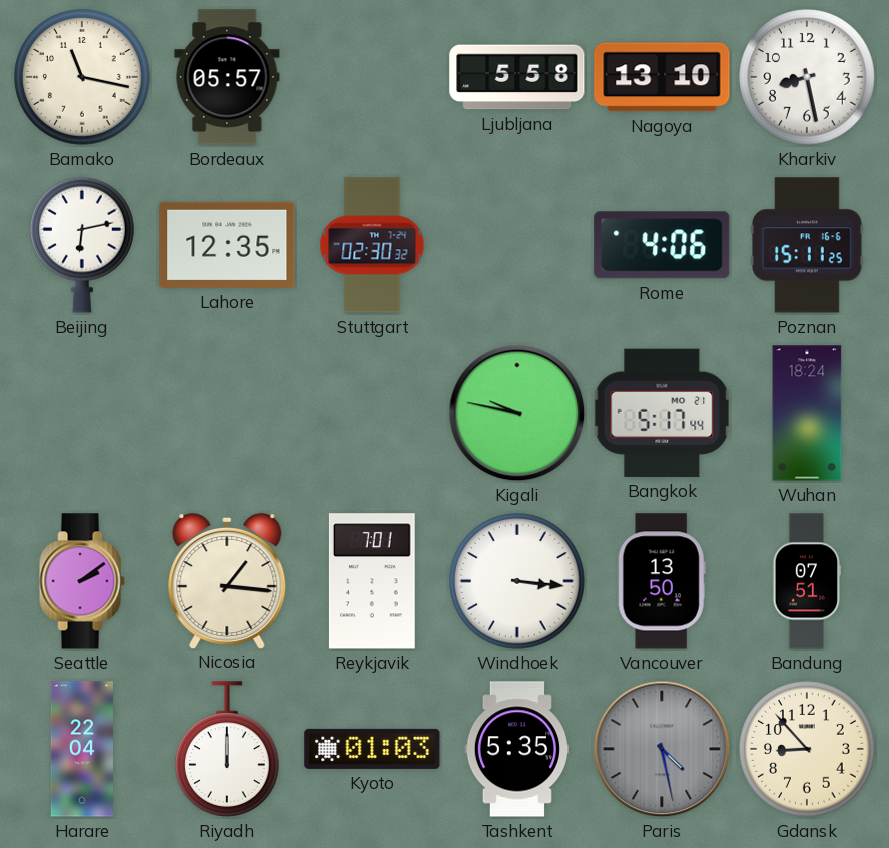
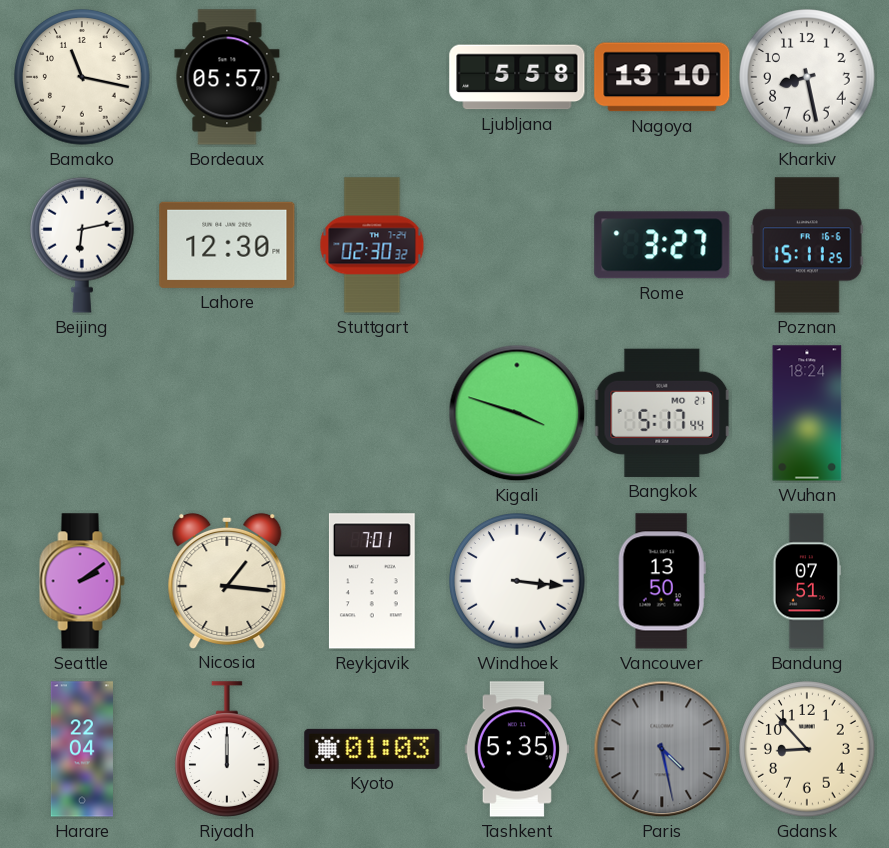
Lahore: 12:35 -> 12:30 (227, 245)
Rome: 4:06 -> 3:27 (662, 245)
Kigali: 9:47 -> 3:48 (517, 413)
